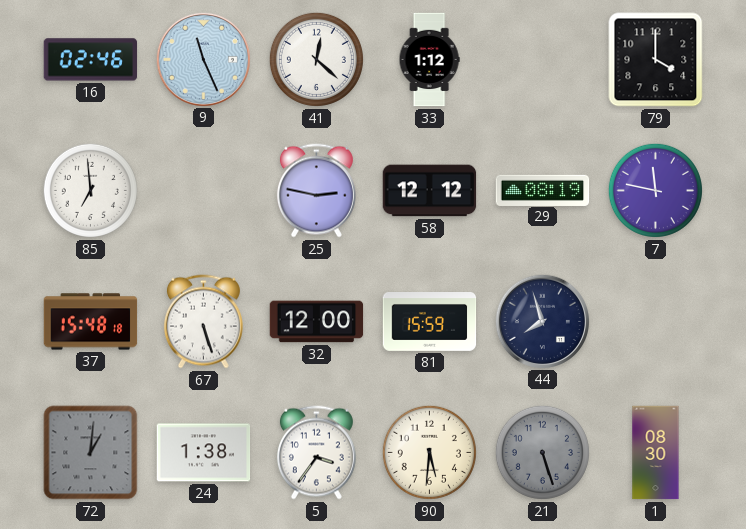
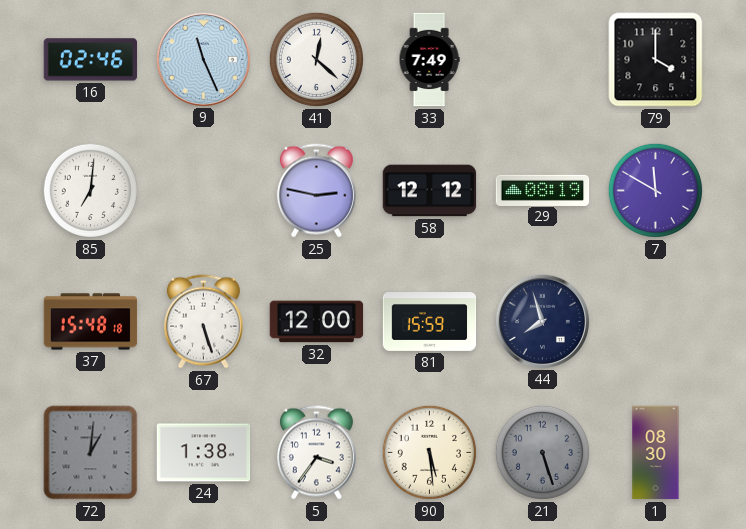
33: 1:12 -> 7:49 (429, 60)
85: 6:59 -> 7:01 (90, 190)
7: 11:47 -> 11:50 (655, 190)
90: 5:31 -> 5:29 (429, 452)
